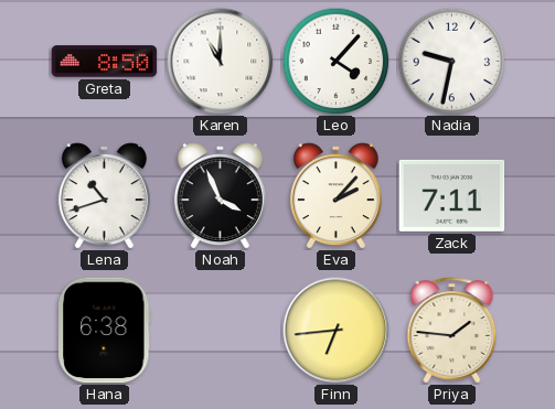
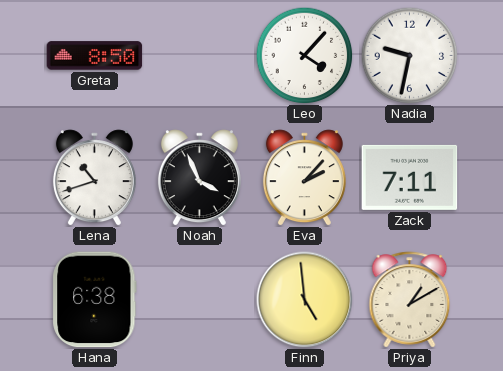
Karen: 11:00 -> none (221, 62)
Finn: 6:44 -> 4:59 (305, 300)
Priya: 1:46 -> 1:10 (410, 300)
